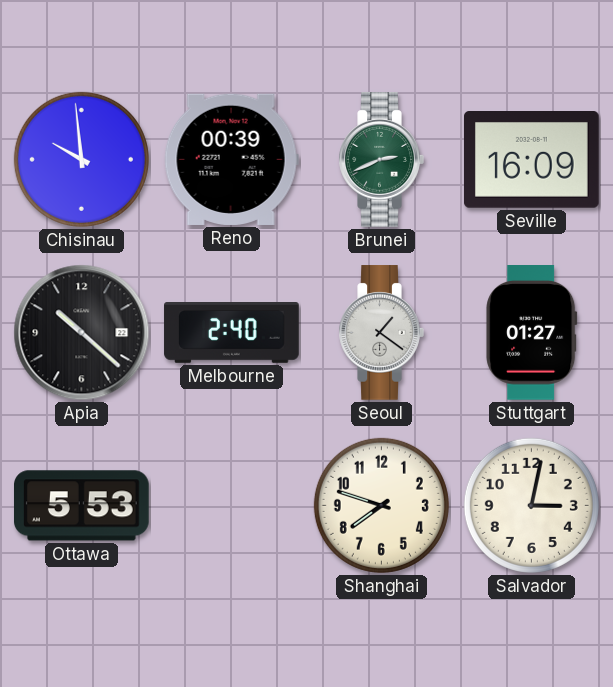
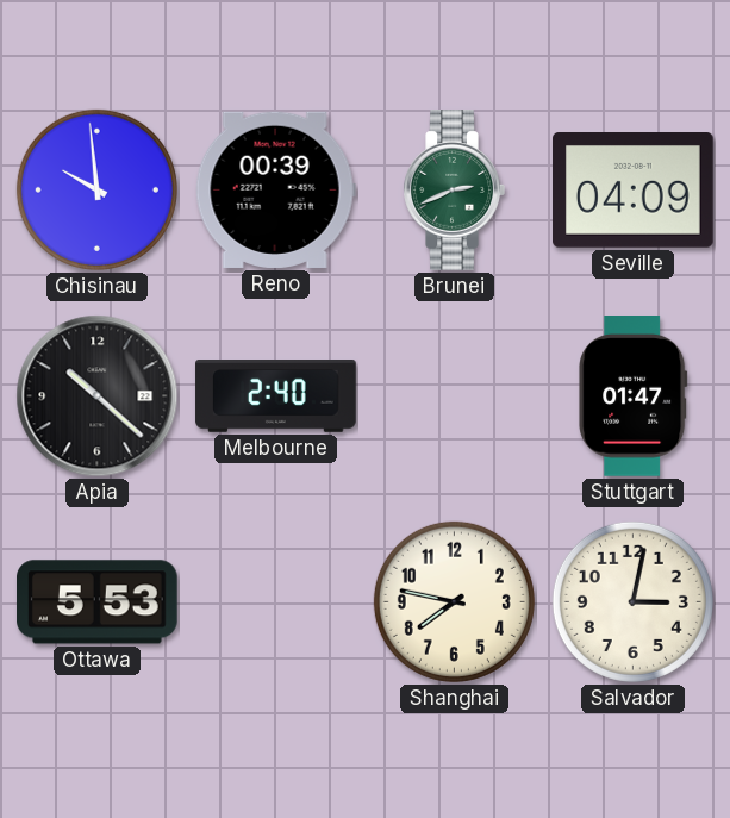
Seville: 16:09 -> 04:09 (634, 191)
Seoul: 1:21 -> none (381, 333)
Stuttgart: 01:27 -> 01:47 (634, 396)
Shanghai: 7:48 -> 7:47 (454, 601)
